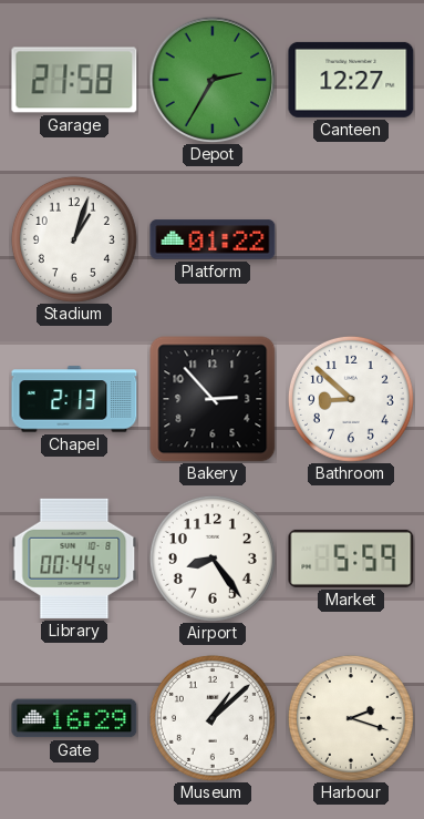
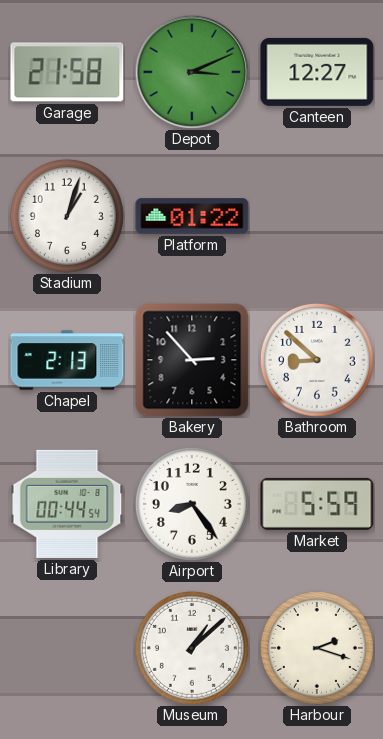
Depot: 2:35 -> 3:11 (192, 72)
Gate: 16:29 -> none (74, 718)
